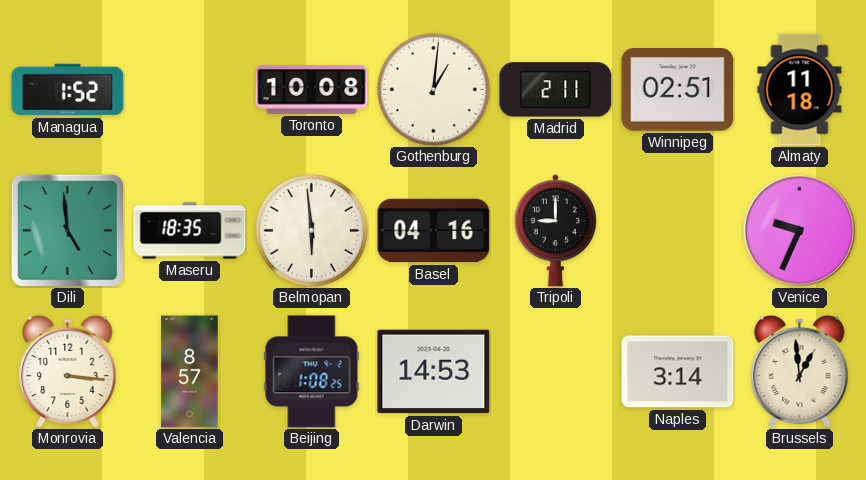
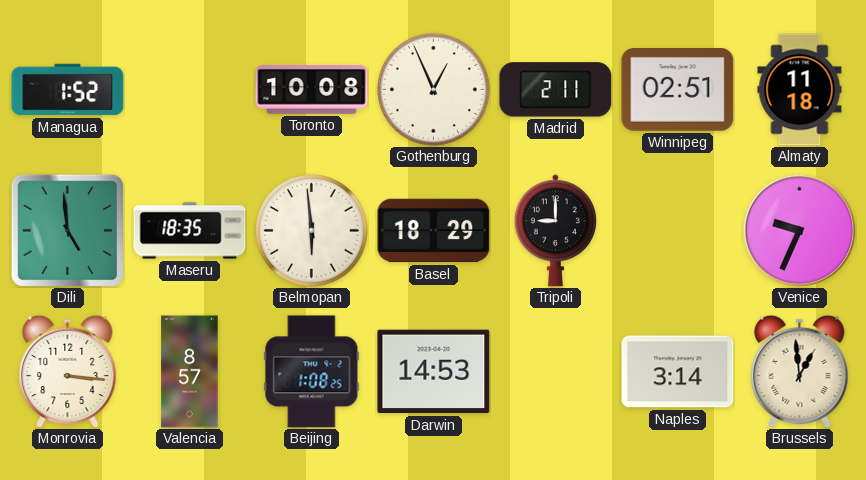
Gothenburg: 1:01 -> 12:56 (434, 90)
Basel: 04:16 -> 18:29 (434, 231)
